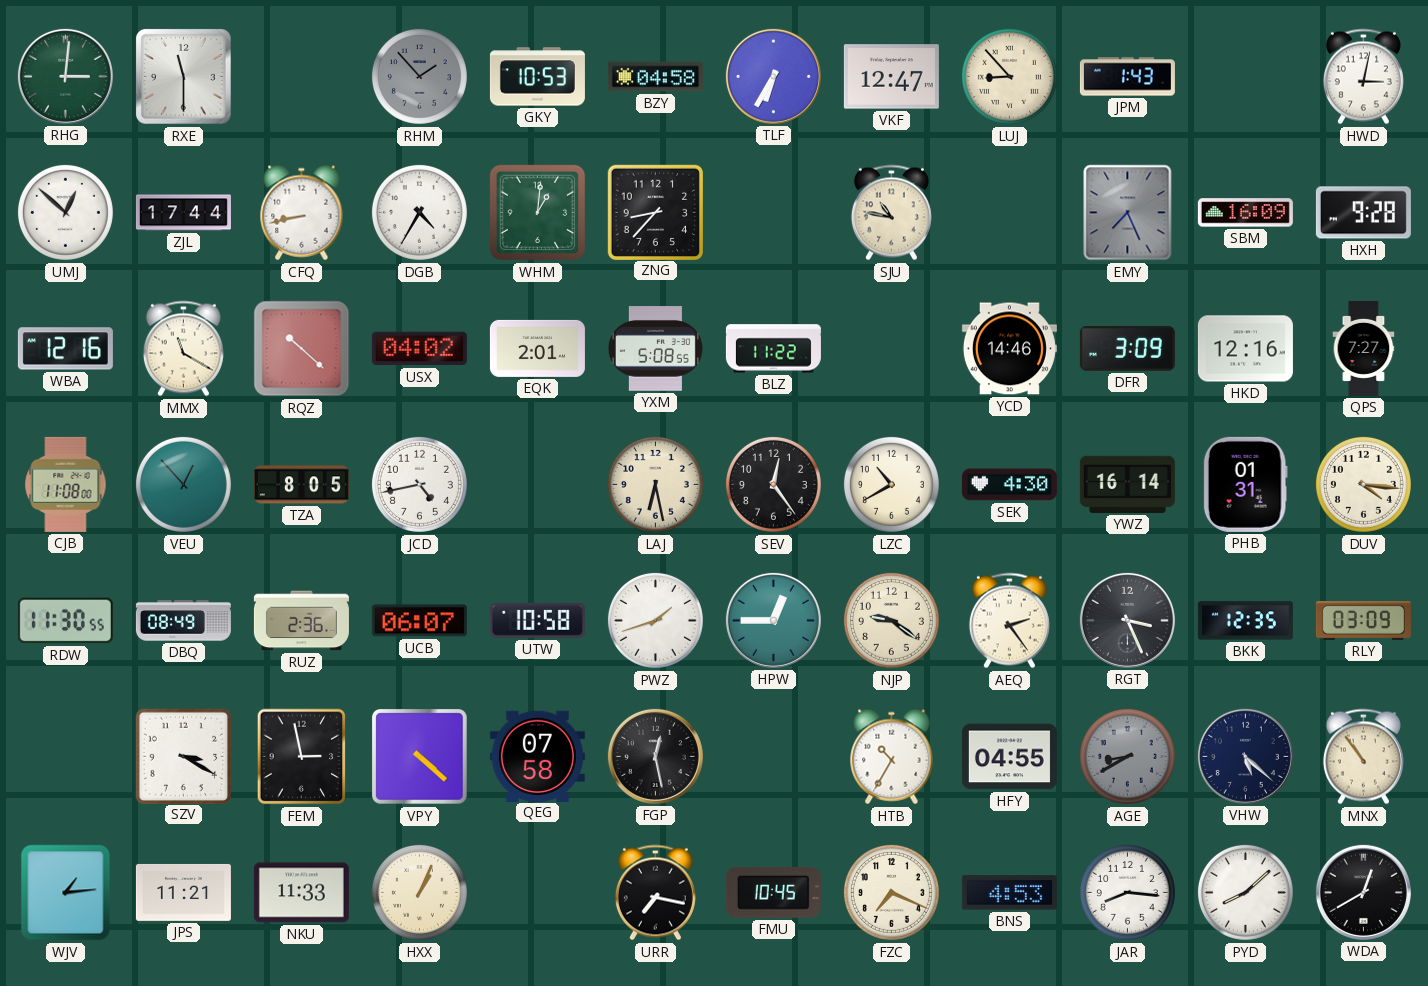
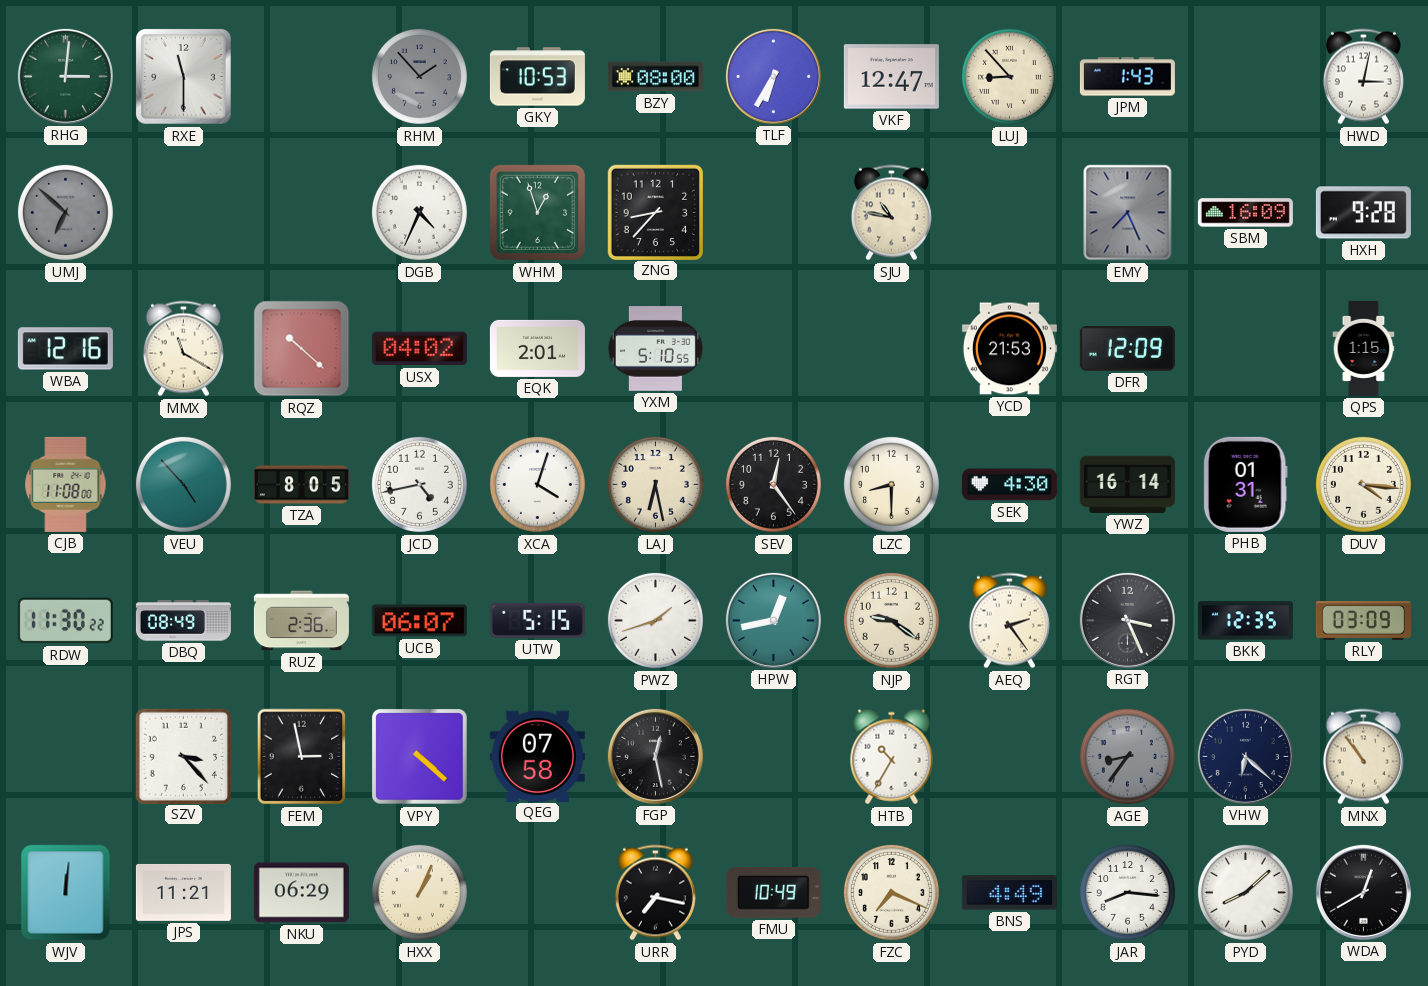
BZY: 04:58 -> 08:00 (655, 77)
UMJ: 12:52 -> 6:52 (65, 212)
UMJ dial: white -> grey (65, 212)
ZJL: 17:44 -> none (183, 213)
CFQ: 8:43 -> none (302, 213)
DGB: 4:35 -> 4:34 (419, 212)
WHM: 1:01 -> 12:57 (538, 213)
YXM: 5:08 -> 5:10 (655, 349)
BLZ: 11:22 -> none (773, 349)
YCD: 14:46 -> 21:53 (1009, 349)
DFR: 3:09 -> 12:09 (1127, 349)
HKD: 12:16 -> none (1245, 349)
QPS: 7:27 -> 1:15 (1364, 348)
VEU: 12:53 -> 4:53 (183, 484)
XCA: none -> 4:03 (537, 484)
LZC: 10:40 -> 8:30 (891, 484)
RDW: 11:30:55 -> 11:30:22 (65, 621)
UTW: 10:58 -> 5:15 (537, 620)
HPW: 12:45 -> 12:43 (773, 620)
SZV: 3:20 -> 3:23 (183, 756)
HFY: 04:55 -> none (1009, 757)
AGE: 8:40 -> 8:36 (1127, 756)
VHW: 5:22 -> 6:22 (1245, 756)
WJV: 1:14 -> 12:01 (66, 893)
NKU: 11:33 -> 06:29 (301, 893)
FMU: 10:45 -> 10:49 (773, 893)
BNS: 4:53 -> 4:49 (1009, 893)
